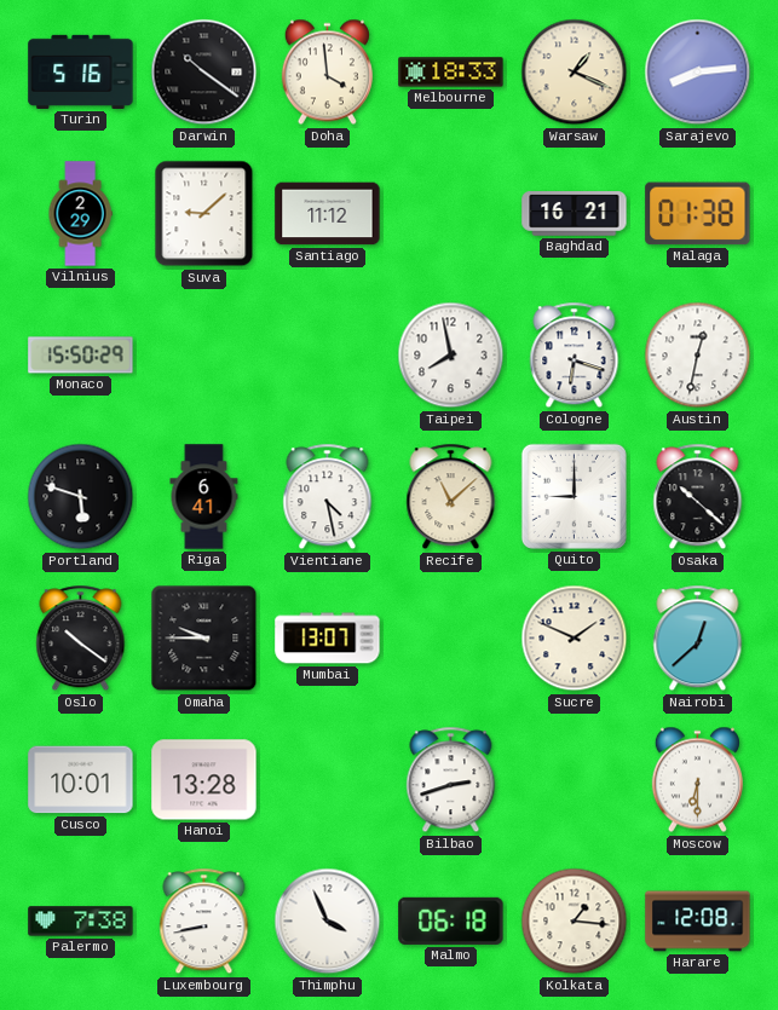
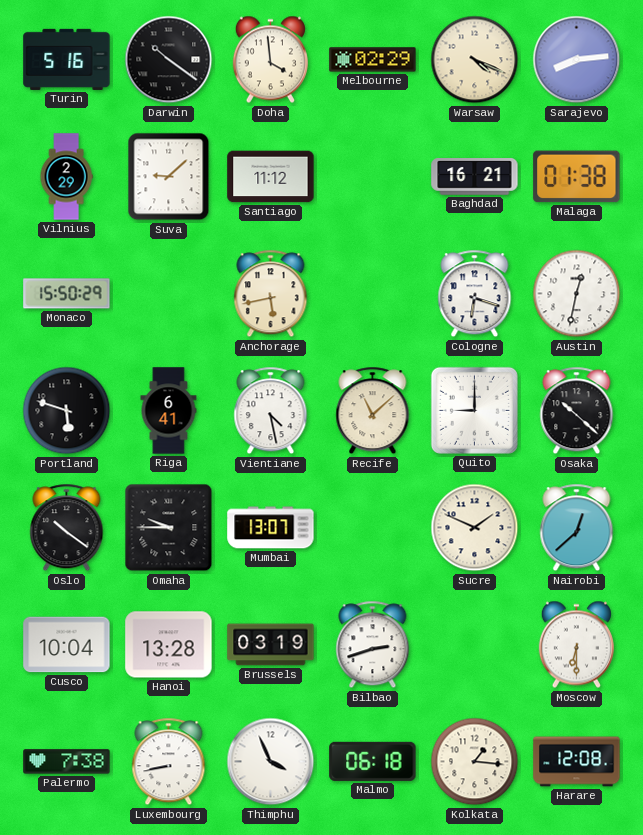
Melbourne: 18:33 -> 02:29 (373, 60)
Warsaw: 1:19 -> 4:19 (475, 60)
Anchorage: none -> 5:43 (271, 294)
Taipei: 7:58 -> none (451, 356)
Cusco: 10:01 -> 10:04 (67, 645)
Brussels: none -> 03:19 (271, 645)
